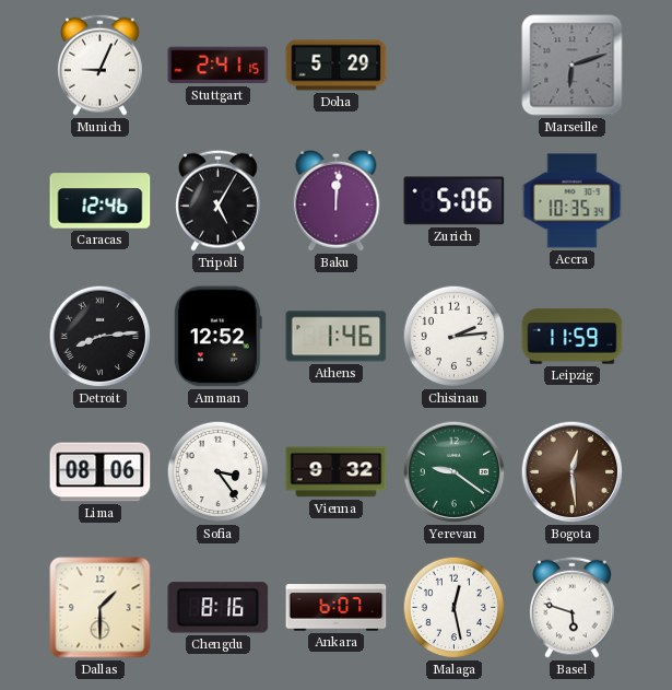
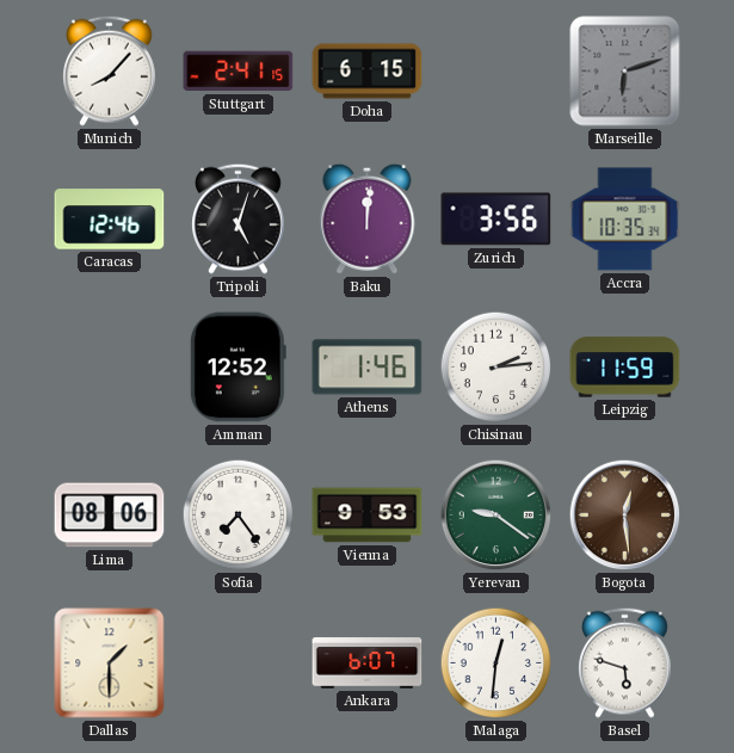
Munich: 9:04 -> 8:07 (110, 70)
Doha: 5:29 -> 6:15 (368, 72)
Tripoli: 5:05 -> 5:03 (239, 218)
Zurich: 5:06 -> 3:56 (496, 220)
Detroit: 8:14 -> none (101, 337)
Sofia: 3:24 -> 7:24 (239, 516)
Vienna: 9:32 -> 9:53 (368, 516)
Chengdu: 8:16 -> none (219, 608)
Malaga: 12:28 -> 12:31 (496, 663)
